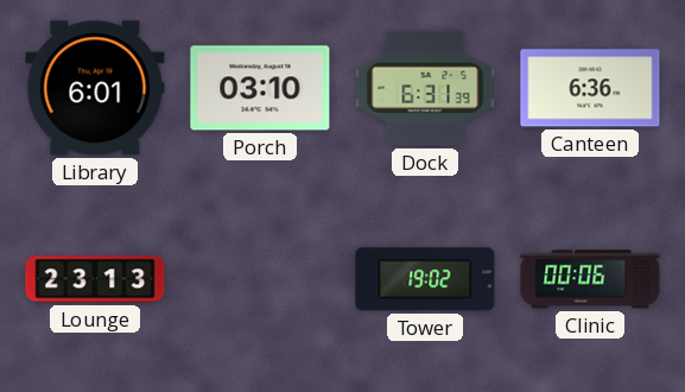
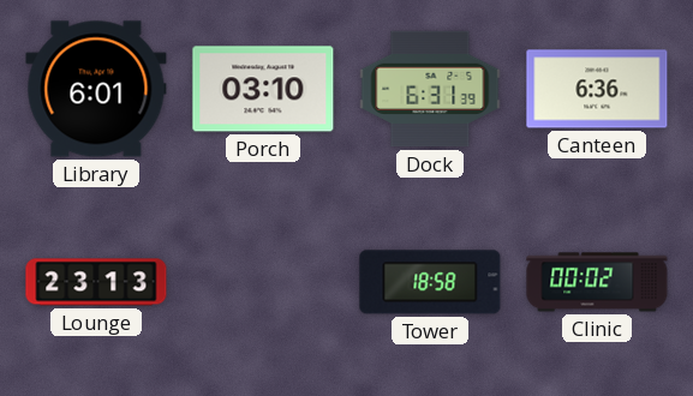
Tower: 19:02 -> 18:58 (430, 282)
Clinic: 00:06 -> 00:02 (597, 282)
